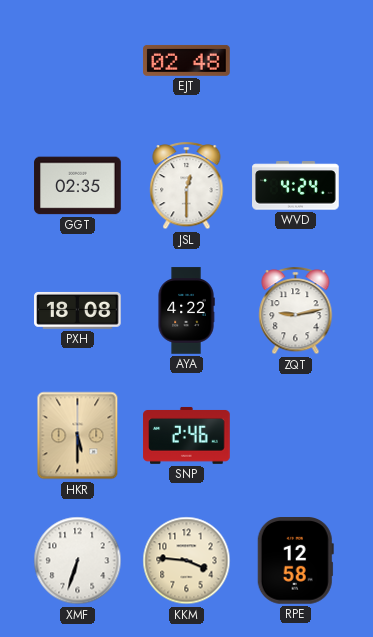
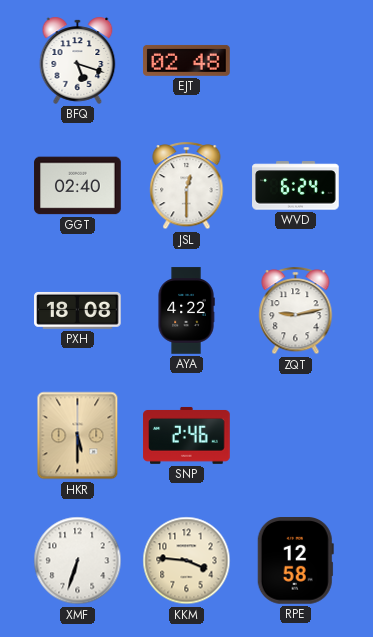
BFQ: none -> 5:18 (78, 60)
GGT: 02:35 -> 02:40 (78, 186)
WVD: 4:24 -> 6:24 (296, 186)
